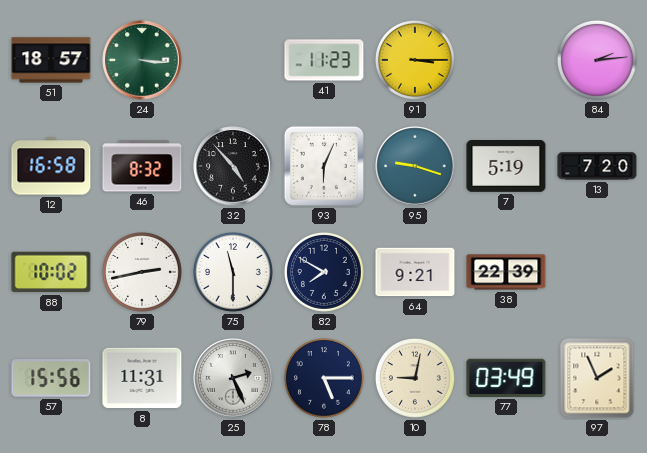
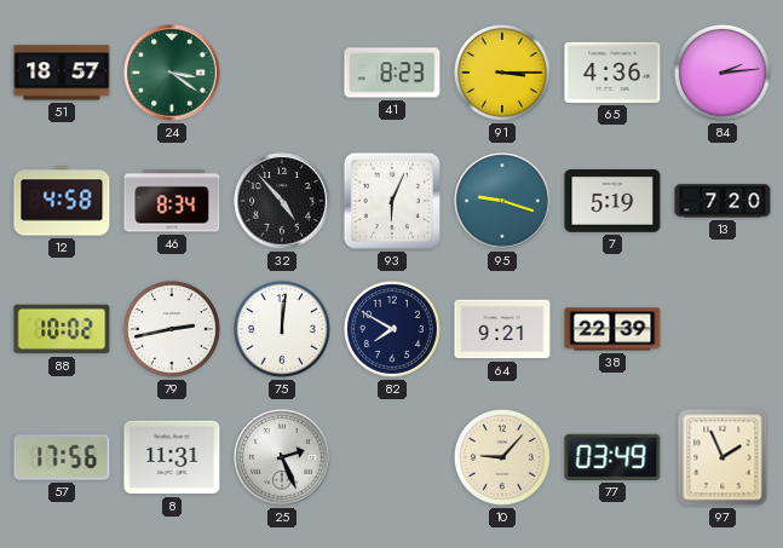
24: 3:16 -> 3:21 (172, 73)
41: 11:23 -> 8:23 (392, 73)
65: none -> 4:36 (612, 73)
12: 16:58 -> 4:58 (62, 201)
46: 8:32 -> 8:34 (172, 201)
75: 11:30 -> 12:01 (282, 329)
57: 15:56 -> 17:56 (62, 457)
78: 5:15 -> none (324, 378)
10: 9:02 -> 9:07 (502, 457)
